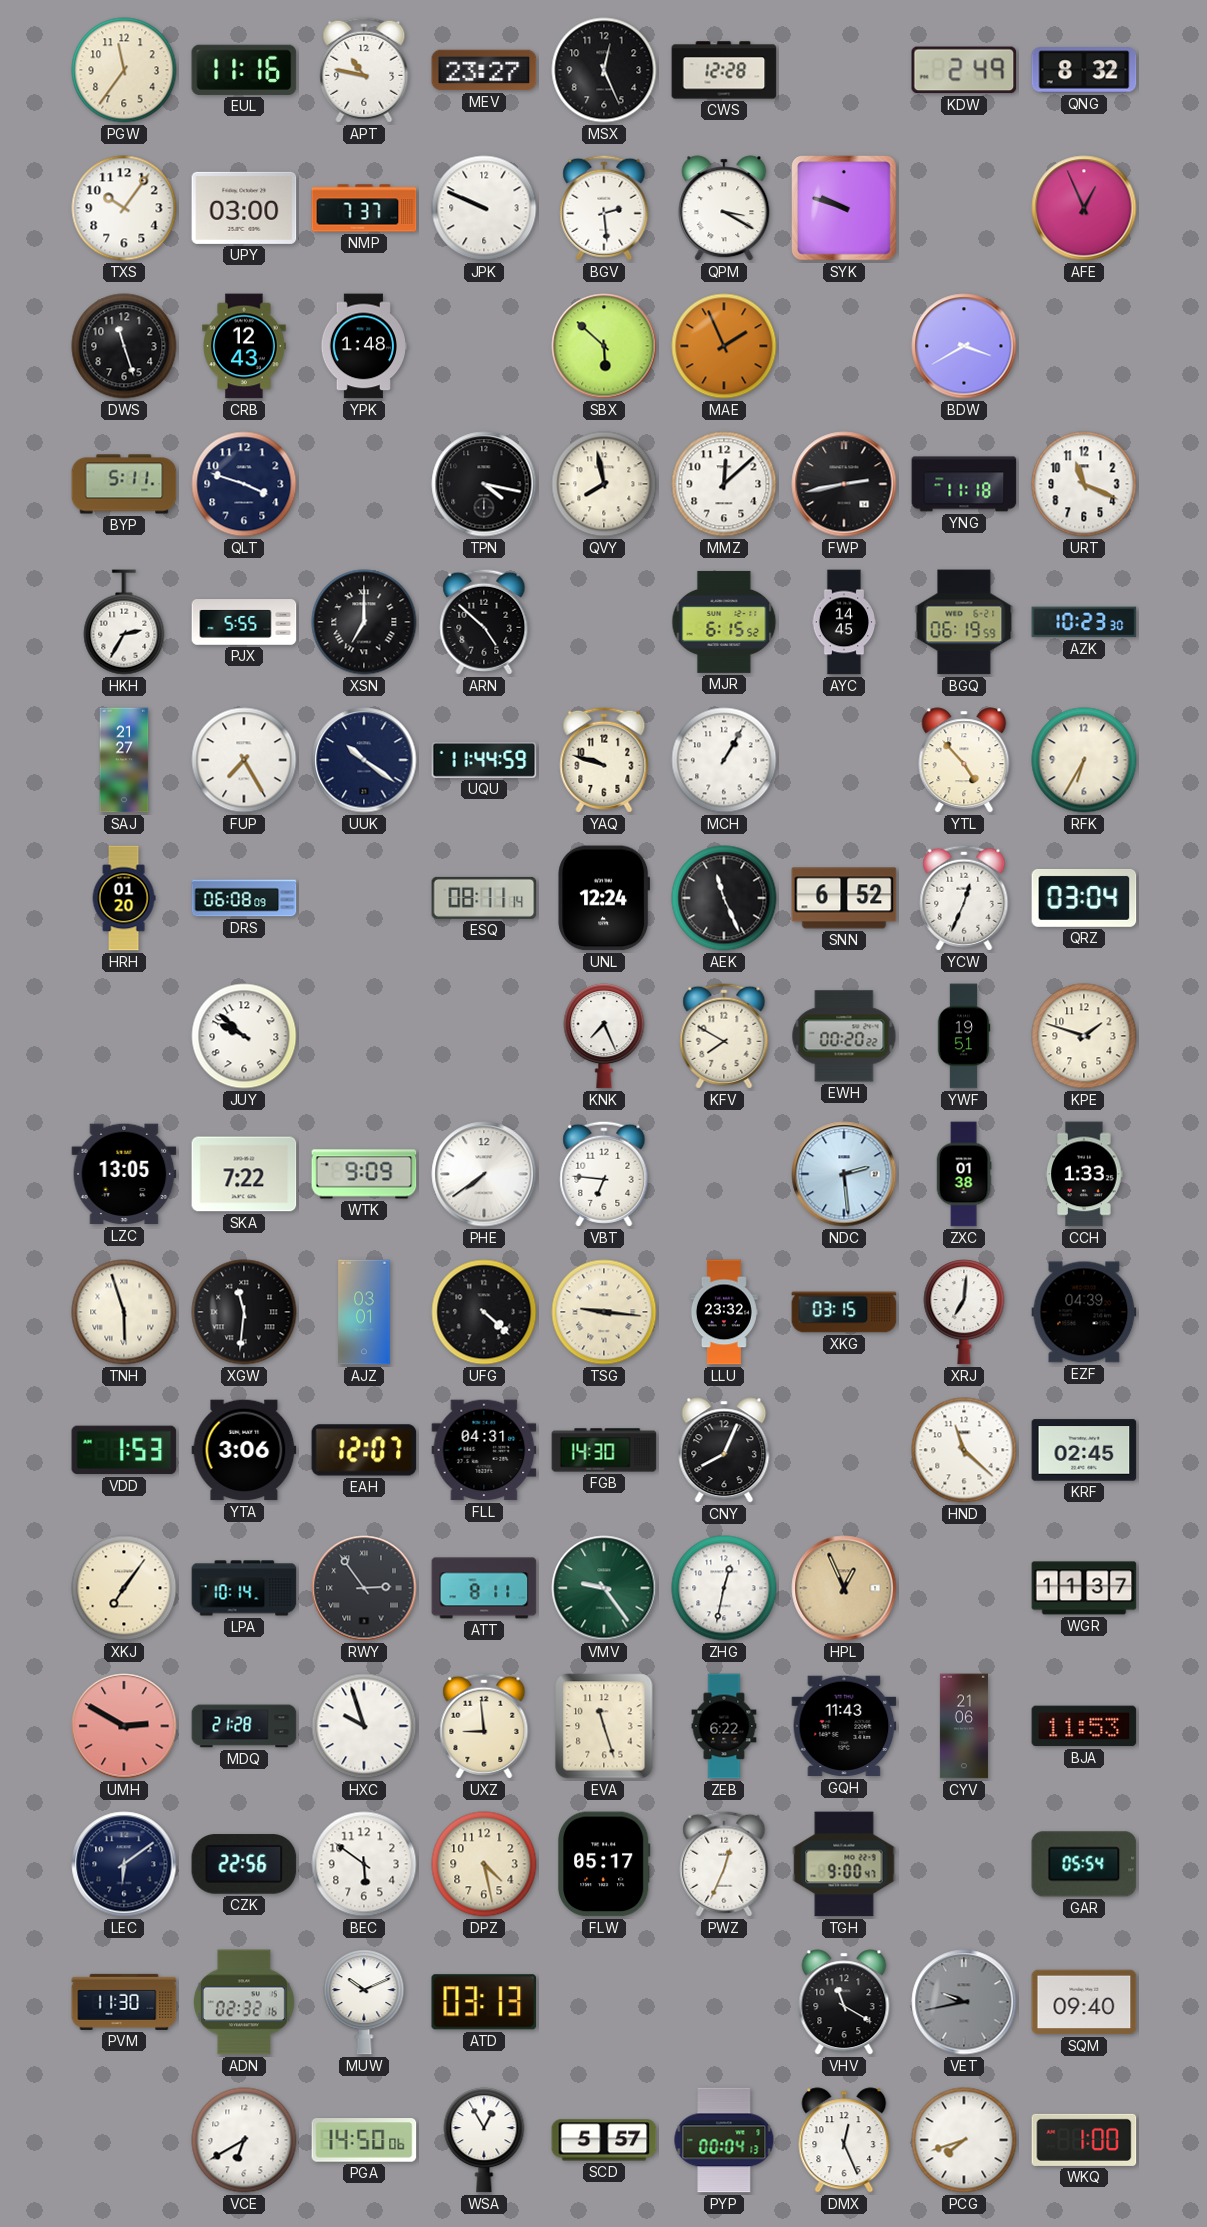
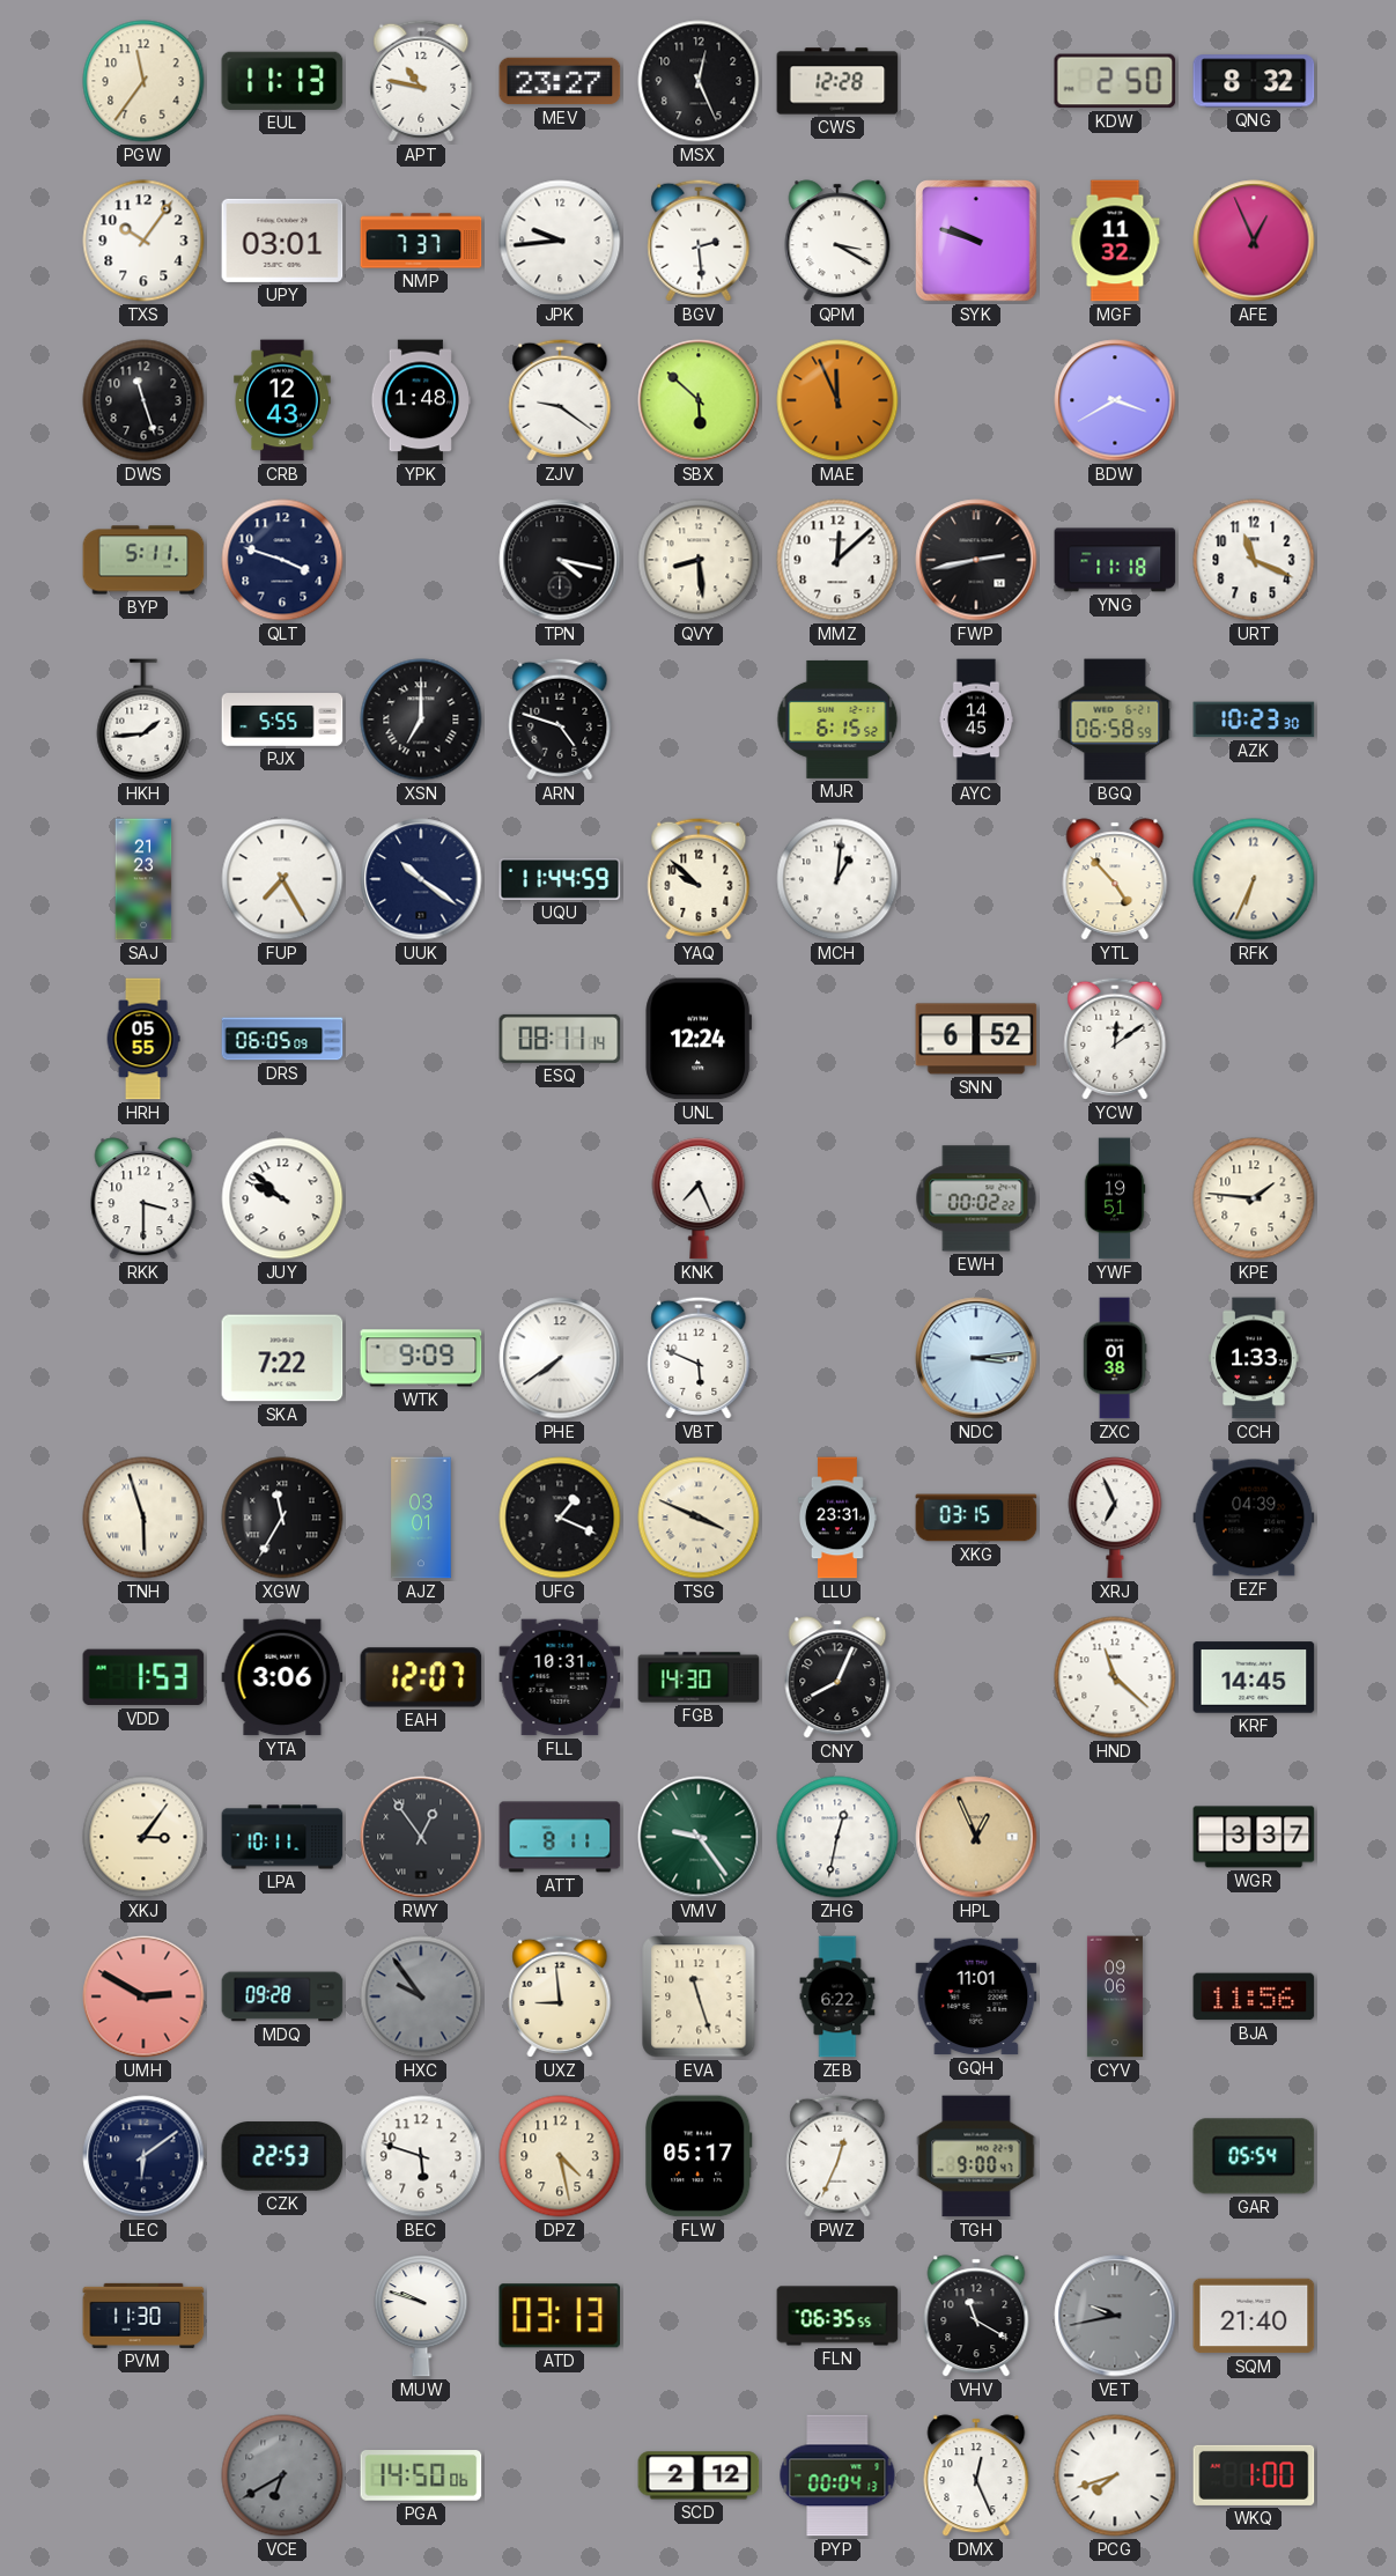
EUL: 11:16 -> 11:13 (282, 81)
KDW: 2:49 -> 2:50 (1115, 81)
UPY: 03:00 -> 03:01 (282, 241)
JPK: 9:49 -> 9:44 (560, 241)
MGF: none -> 11:32 (1115, 241)
ZJV: none -> 9:21 (560, 400)
MAE: 1:56 -> 11:56 (837, 400)
QVY: 7:58 -> 8:29 (699, 560)
HKH: 2:35 -> 1:44 (143, 719)
ARN: 4:52 -> 4:48 (560, 719)
BGQ: 06:19 -> 06:58 (1115, 719)
SAJ: 21:27 -> 21:23 (143, 879)
YAQ: 9:48 -> 9:52 (699, 879)
MCH: 1:05 -> 1:01 (837, 879)
RFK: 6:35 -> 6:34 (1254, 879)
HRH: 01:20 -> 05:55 (143, 1039)
DRS: 06:08 -> 06:05 (282, 1039)
AEK: 11:26 -> none (724, 898)
YCW: 12:34 -> 12:09 (1115, 1039)
QRZ: 03:04 -> none (1084, 898)
RKK: none -> 3:30 (143, 1198)
KFV: 7:50 -> none (724, 1036)
EWH: 00:20 -> 00:02 (976, 1198)
KPE: 1:48 -> 1:46 (1254, 1198)
LZC: 13:05 -> none (124, 1174)
VBT: 6:46 -> 5:49 (699, 1358)
NDC: 2:29 -> 3:14 (976, 1358)
XGW: 11:31 -> 11:35 (282, 1518)
UFG: 4:22 -> 1:19 (560, 1518)
TSG: 9:16 -> 3:49 (699, 1518)
LLU: 23:32 -> 23:31 (837, 1518)
XRJ: 7:01 -> 6:56 (1115, 1518)
FLL: 04:31 -> 10:31 (560, 1677)
KRF: 02:45 -> 14:45 (1254, 1677)
XKJ: 7:06 -> 3:06 (143, 1837)
LPA: 10:14 -> 10:11 (282, 1837)
RWY: 2:54 -> 12:54 (421, 1837)
WGR: 11:37 -> 3:37 (1254, 1837)
MDQ: 21:28 -> 09:28 (282, 1996)
HXC: 9:57 -> 9:54 (421, 1996)
HXC dial: white -> grey (421, 1996)
GQH: 11:43 -> 11:01 (976, 1996)
CYV: 21:06 -> 09:06 (1115, 1996)
BJA: 11:53 -> 11:56 (1254, 1996)
CZK: 22:56 -> 22:53 (282, 2156)
BEC: 5:51 -> 5:48 (421, 2156)
ADN: 02:32 -> none (244, 2002)
MUW: 10:11 -> 9:48 (421, 2316)
FLN: none -> 06:35 (837, 2316)
SQM: 09:40 -> 21:40 (1254, 2316)
VCE dial: white -> grey (282, 2475)
WSA: 12:55 -> none (484, 2140)
SCD: 5:57 -> 2:12 (699, 2475)
